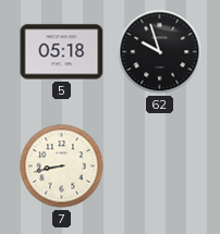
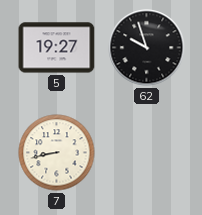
5: 05:18 -> 19:27 (57, 48)
